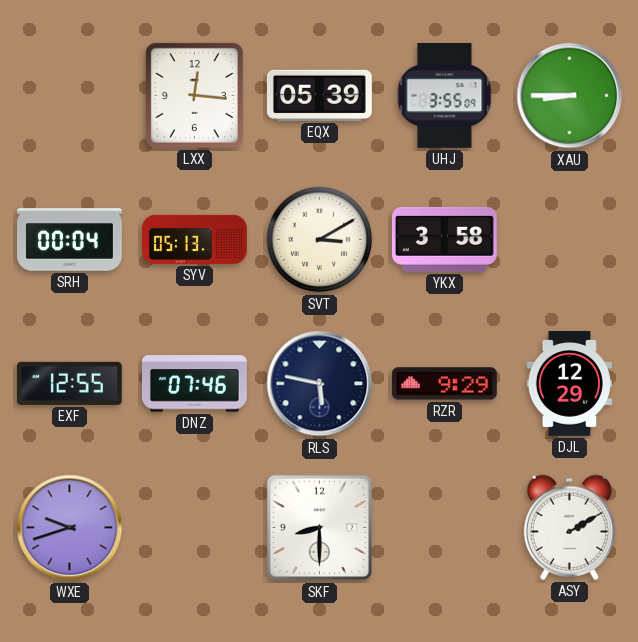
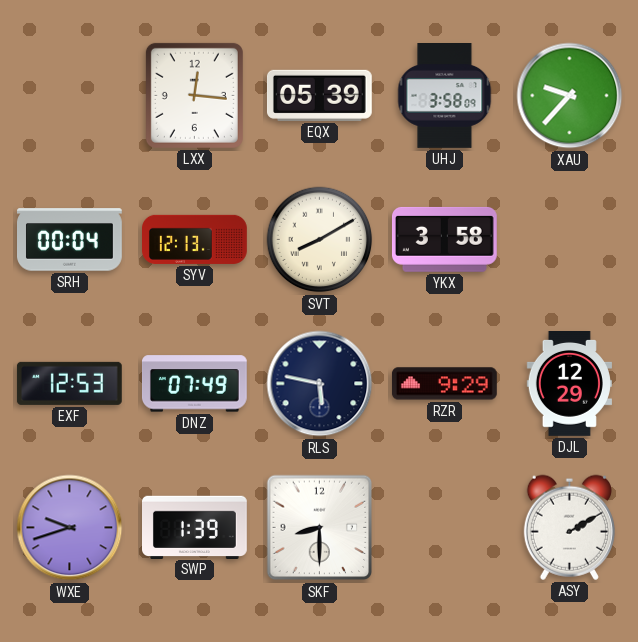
UHJ: 3:55 -> 3:58 (445, 96)
XAU: 8:45 -> 9:37 (570, 96)
SYV: 05:13 -> 12:13 (195, 239)
SVT: 3:10 -> 8:10 (320, 240)
EXF: 12:55 -> 12:53 (69, 383)
DNZ: 07:46 -> 07:49 (194, 384)
SWP: none -> 1:39 (195, 527)
